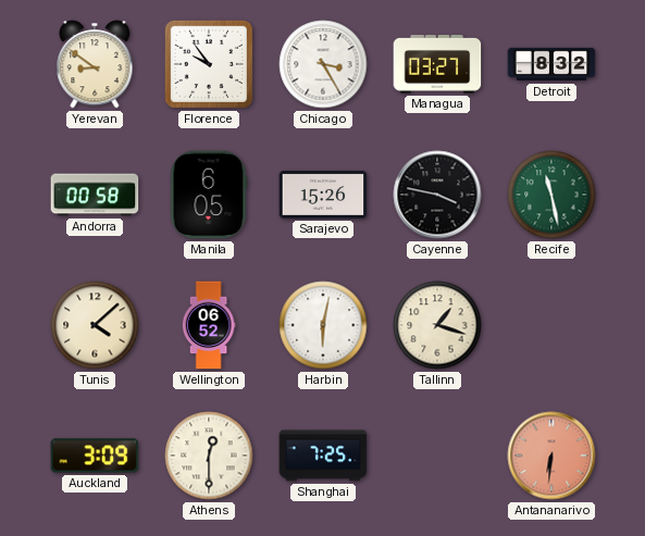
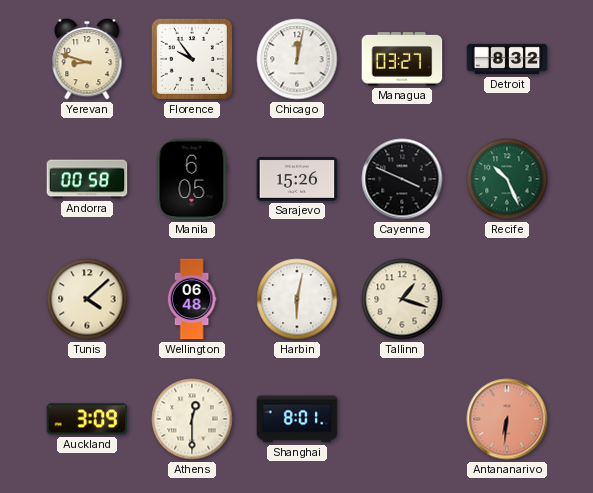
Yerevan: 8:51 -> 8:48 (87, 59)
Chicago: 3:25 -> 12:02 (297, 59)
Cayenne: 3:47 -> 3:49 (402, 179)
Recife: 11:28 -> 10:26 (507, 179)
Wellington: 06:52 -> 06:48 (192, 299)
Shanghai: 7:25 -> 8:01 (297, 419)
